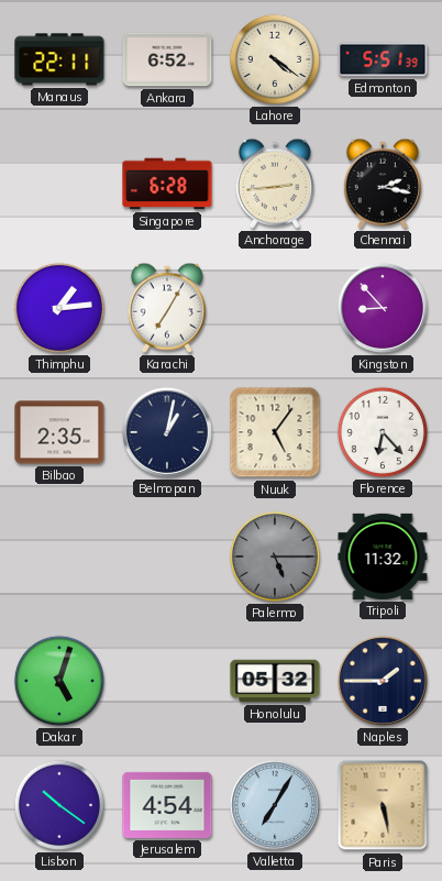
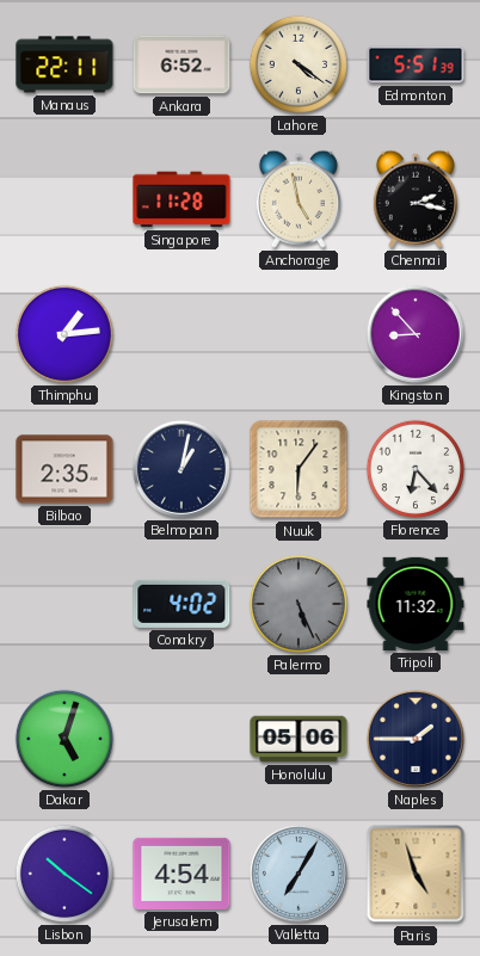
Singapore: 6:28 -> 11:28 (181, 199)
Anchorage: 2:44 -> 4:58 (299, 199)
Karachi: 7:05 -> none (167, 308)
Nuuk: 5:06 -> 6:06 (299, 469)
Conakry: none -> 4:02 (181, 604)
Palermo: 5:15 -> 5:26 (299, 604)
Honolulu: 05:32 -> 05:06 (299, 739)
Paris: 5:28 -> 4:57 (416, 874)
